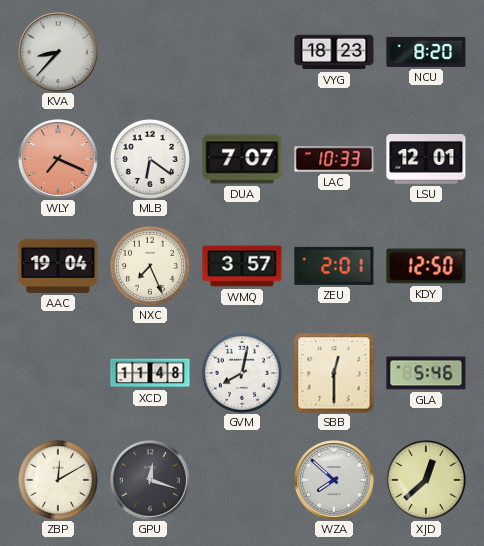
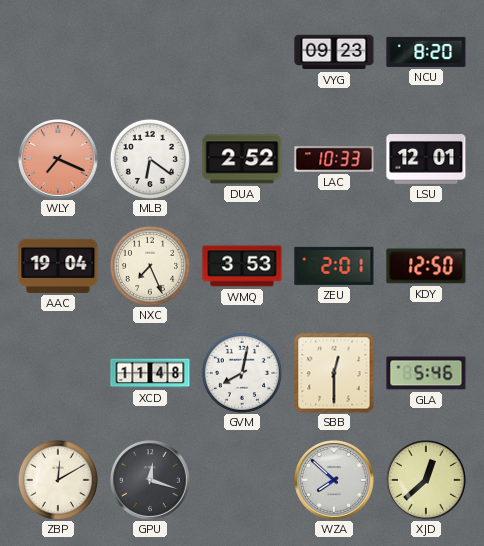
KVA: 8:37 -> none (59, 53)
VYG: 18:23 -> 09:23 (334, 52)
DUA: 7:07 -> 2:52 (242, 159)
WMQ: 3:57 -> 3:53 (242, 266)
